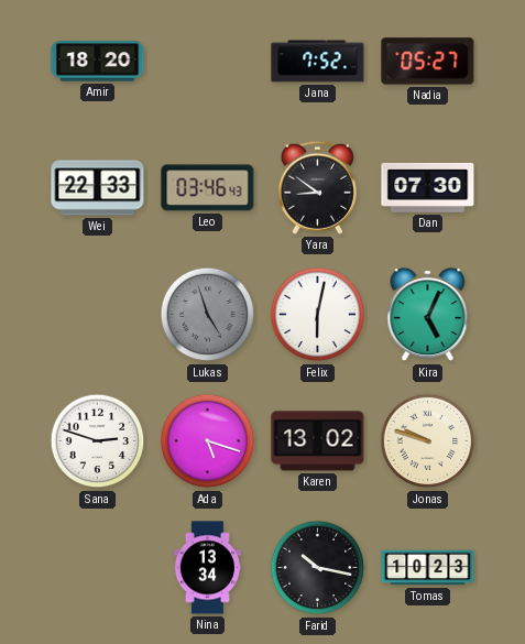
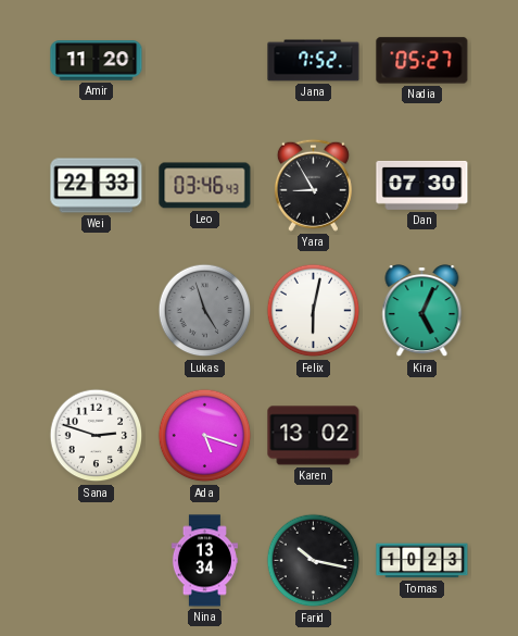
Amir: 18:20 -> 11:20 (97, 61)
Yara: 8:51 -> 8:55 (313, 185)
Jonas: 9:48 -> none (428, 441)
